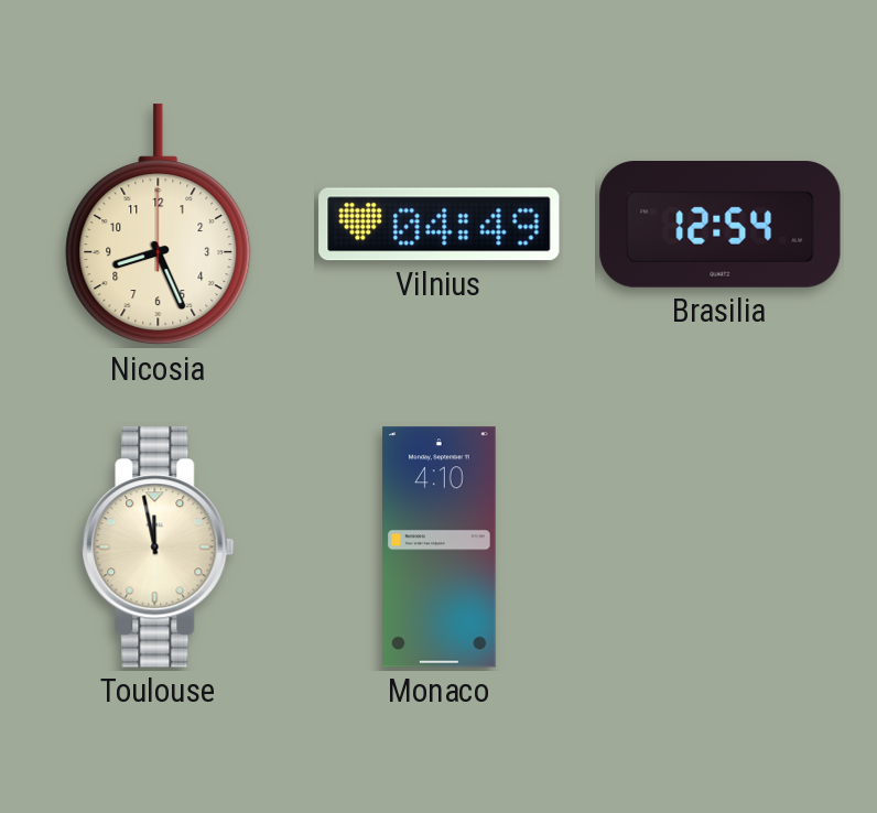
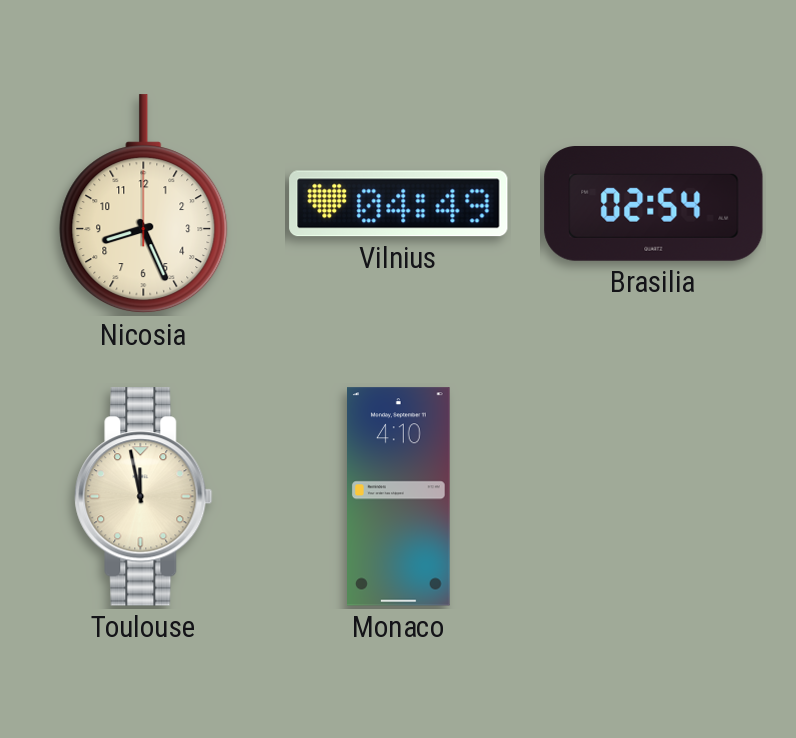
Brasilia: 12:54 -> 02:54 (654, 204)
